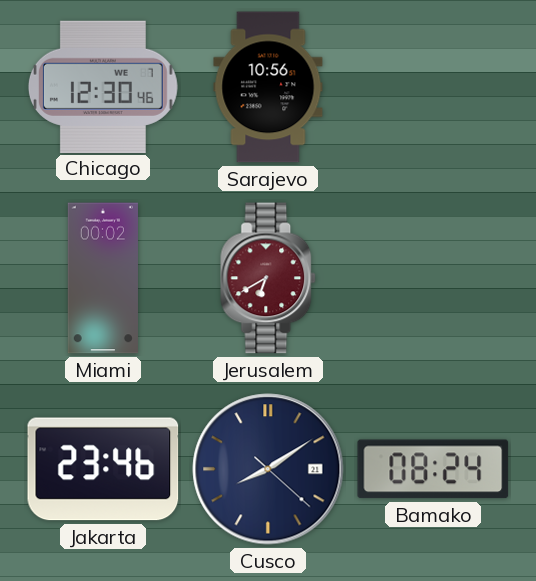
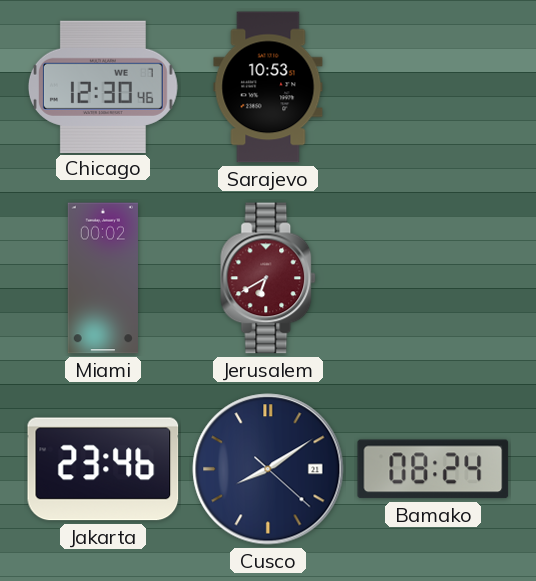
Sarajevo: 10:56 -> 10:53 (268, 87)
